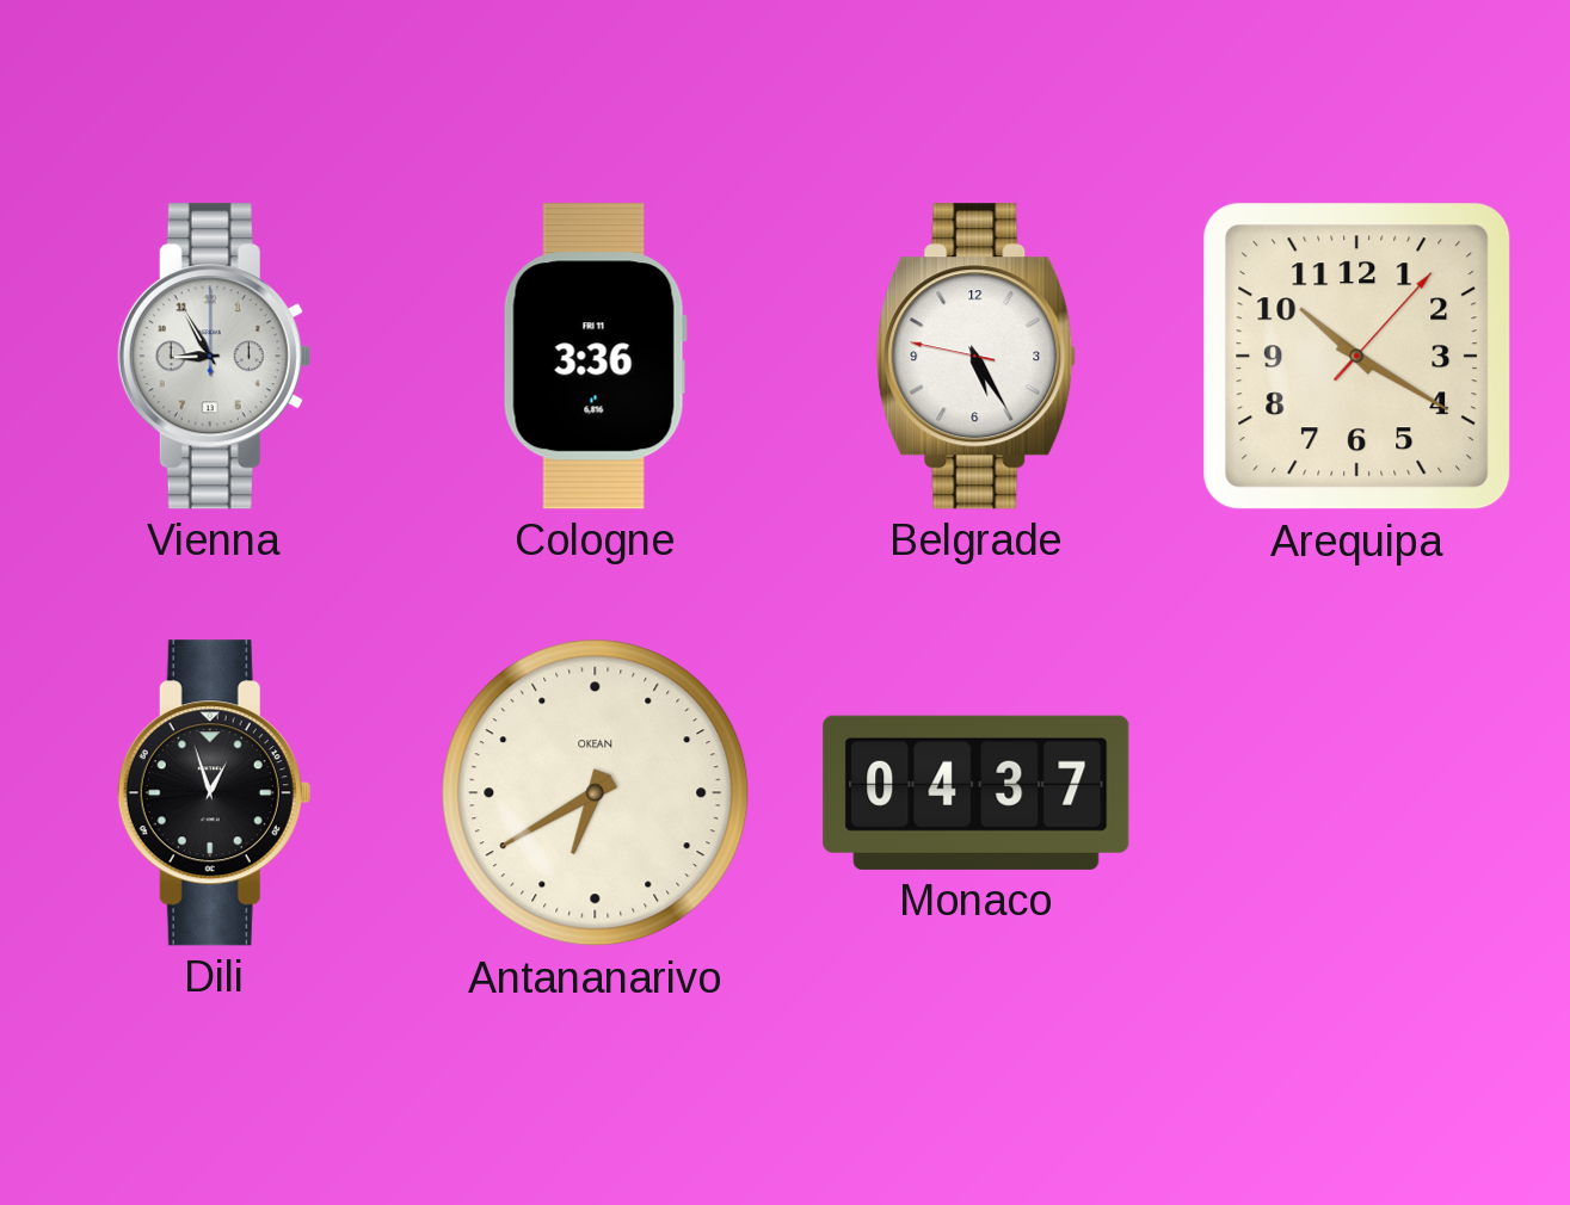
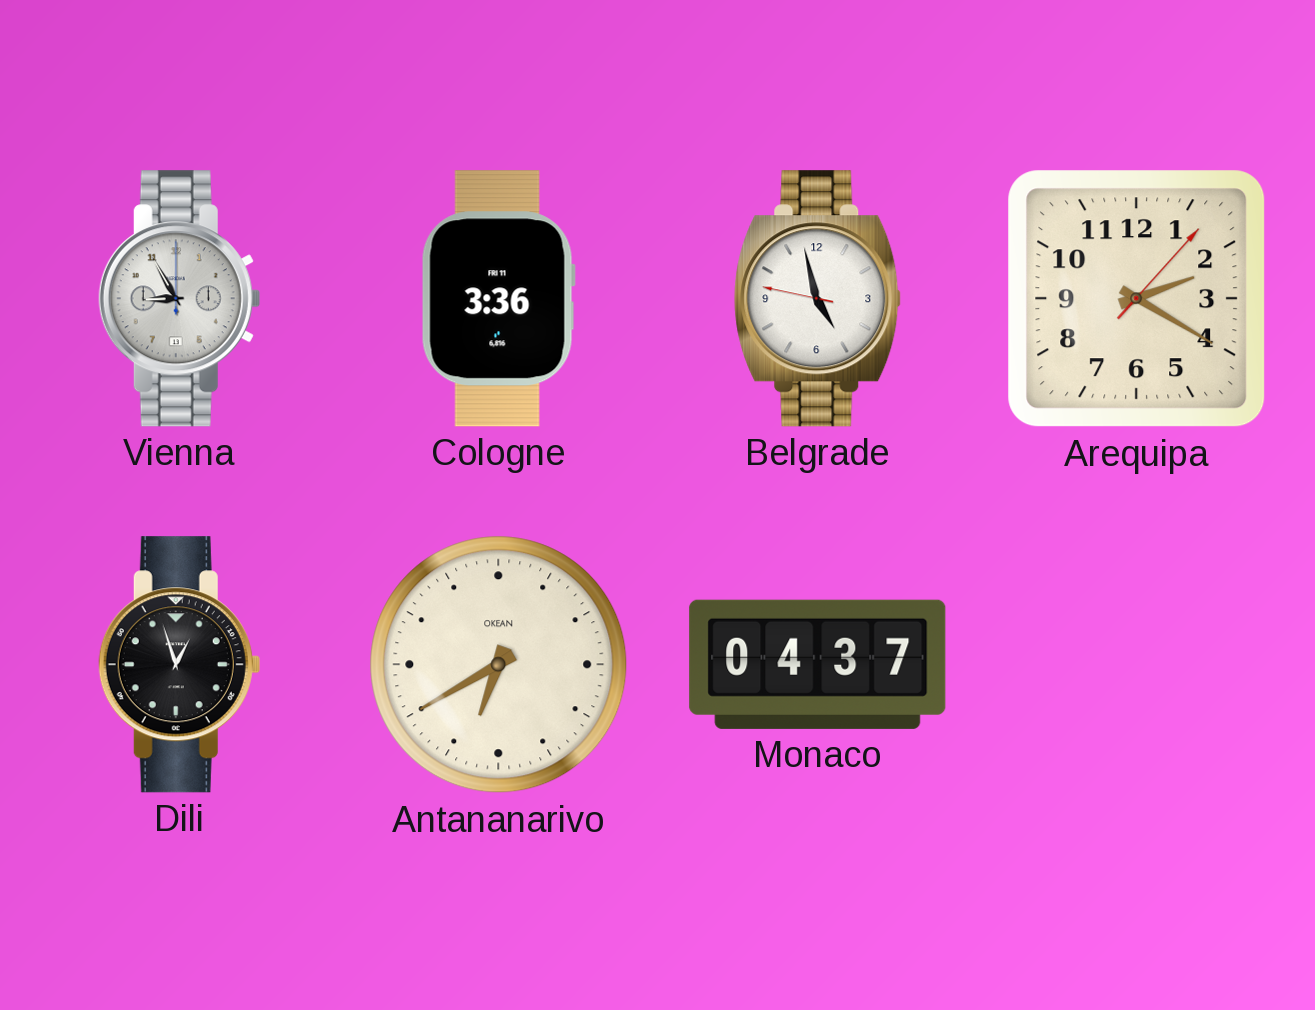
Belgrade: 5:24 -> 4:57 (818, 299)
Arequipa: 10:20 -> 2:20 (1137, 299)
